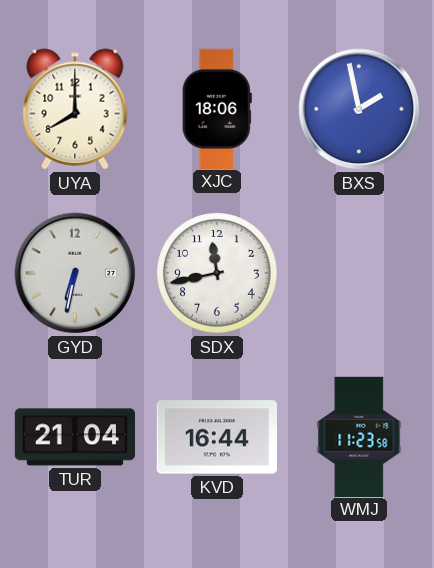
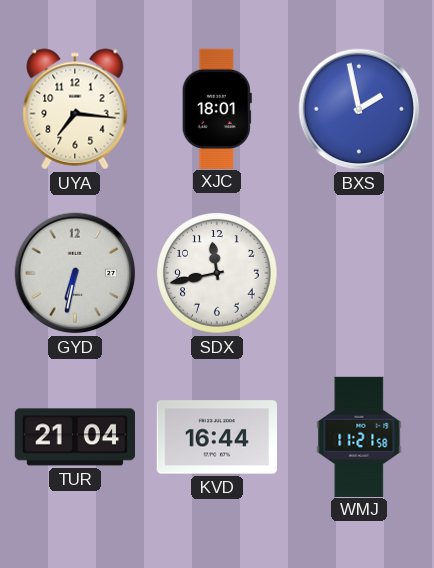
UYA: 8:00 -> 7:16 (75, 109)
XJC: 18:06 -> 18:01 (217, 108)
WMJ: 11:23 -> 11:21 (359, 436)
